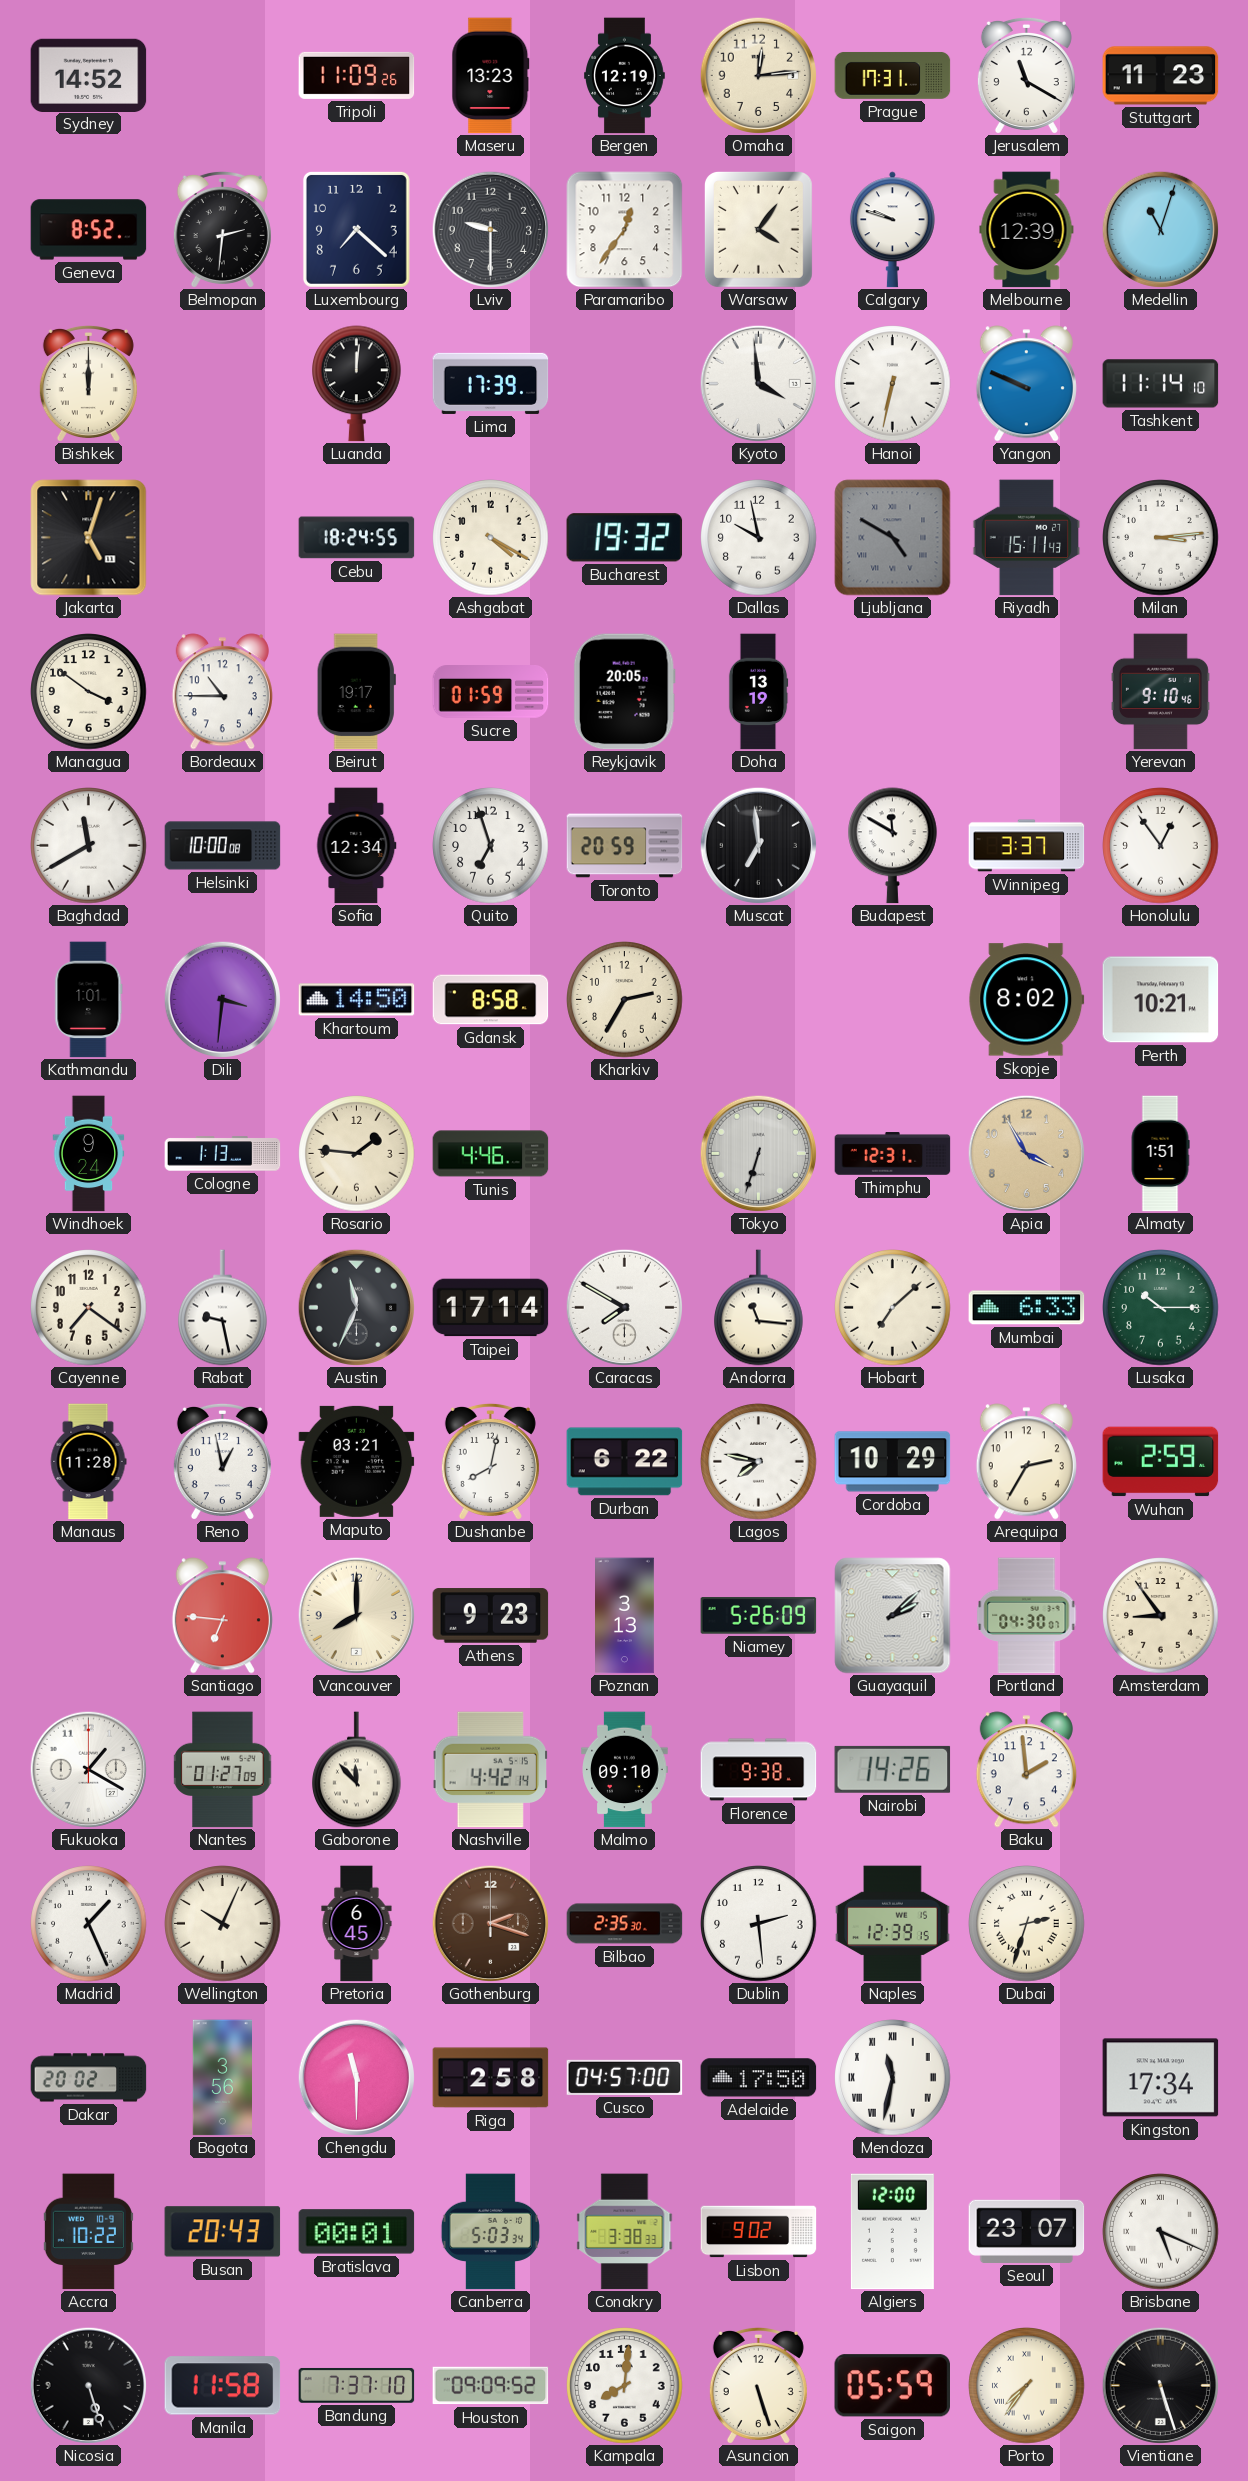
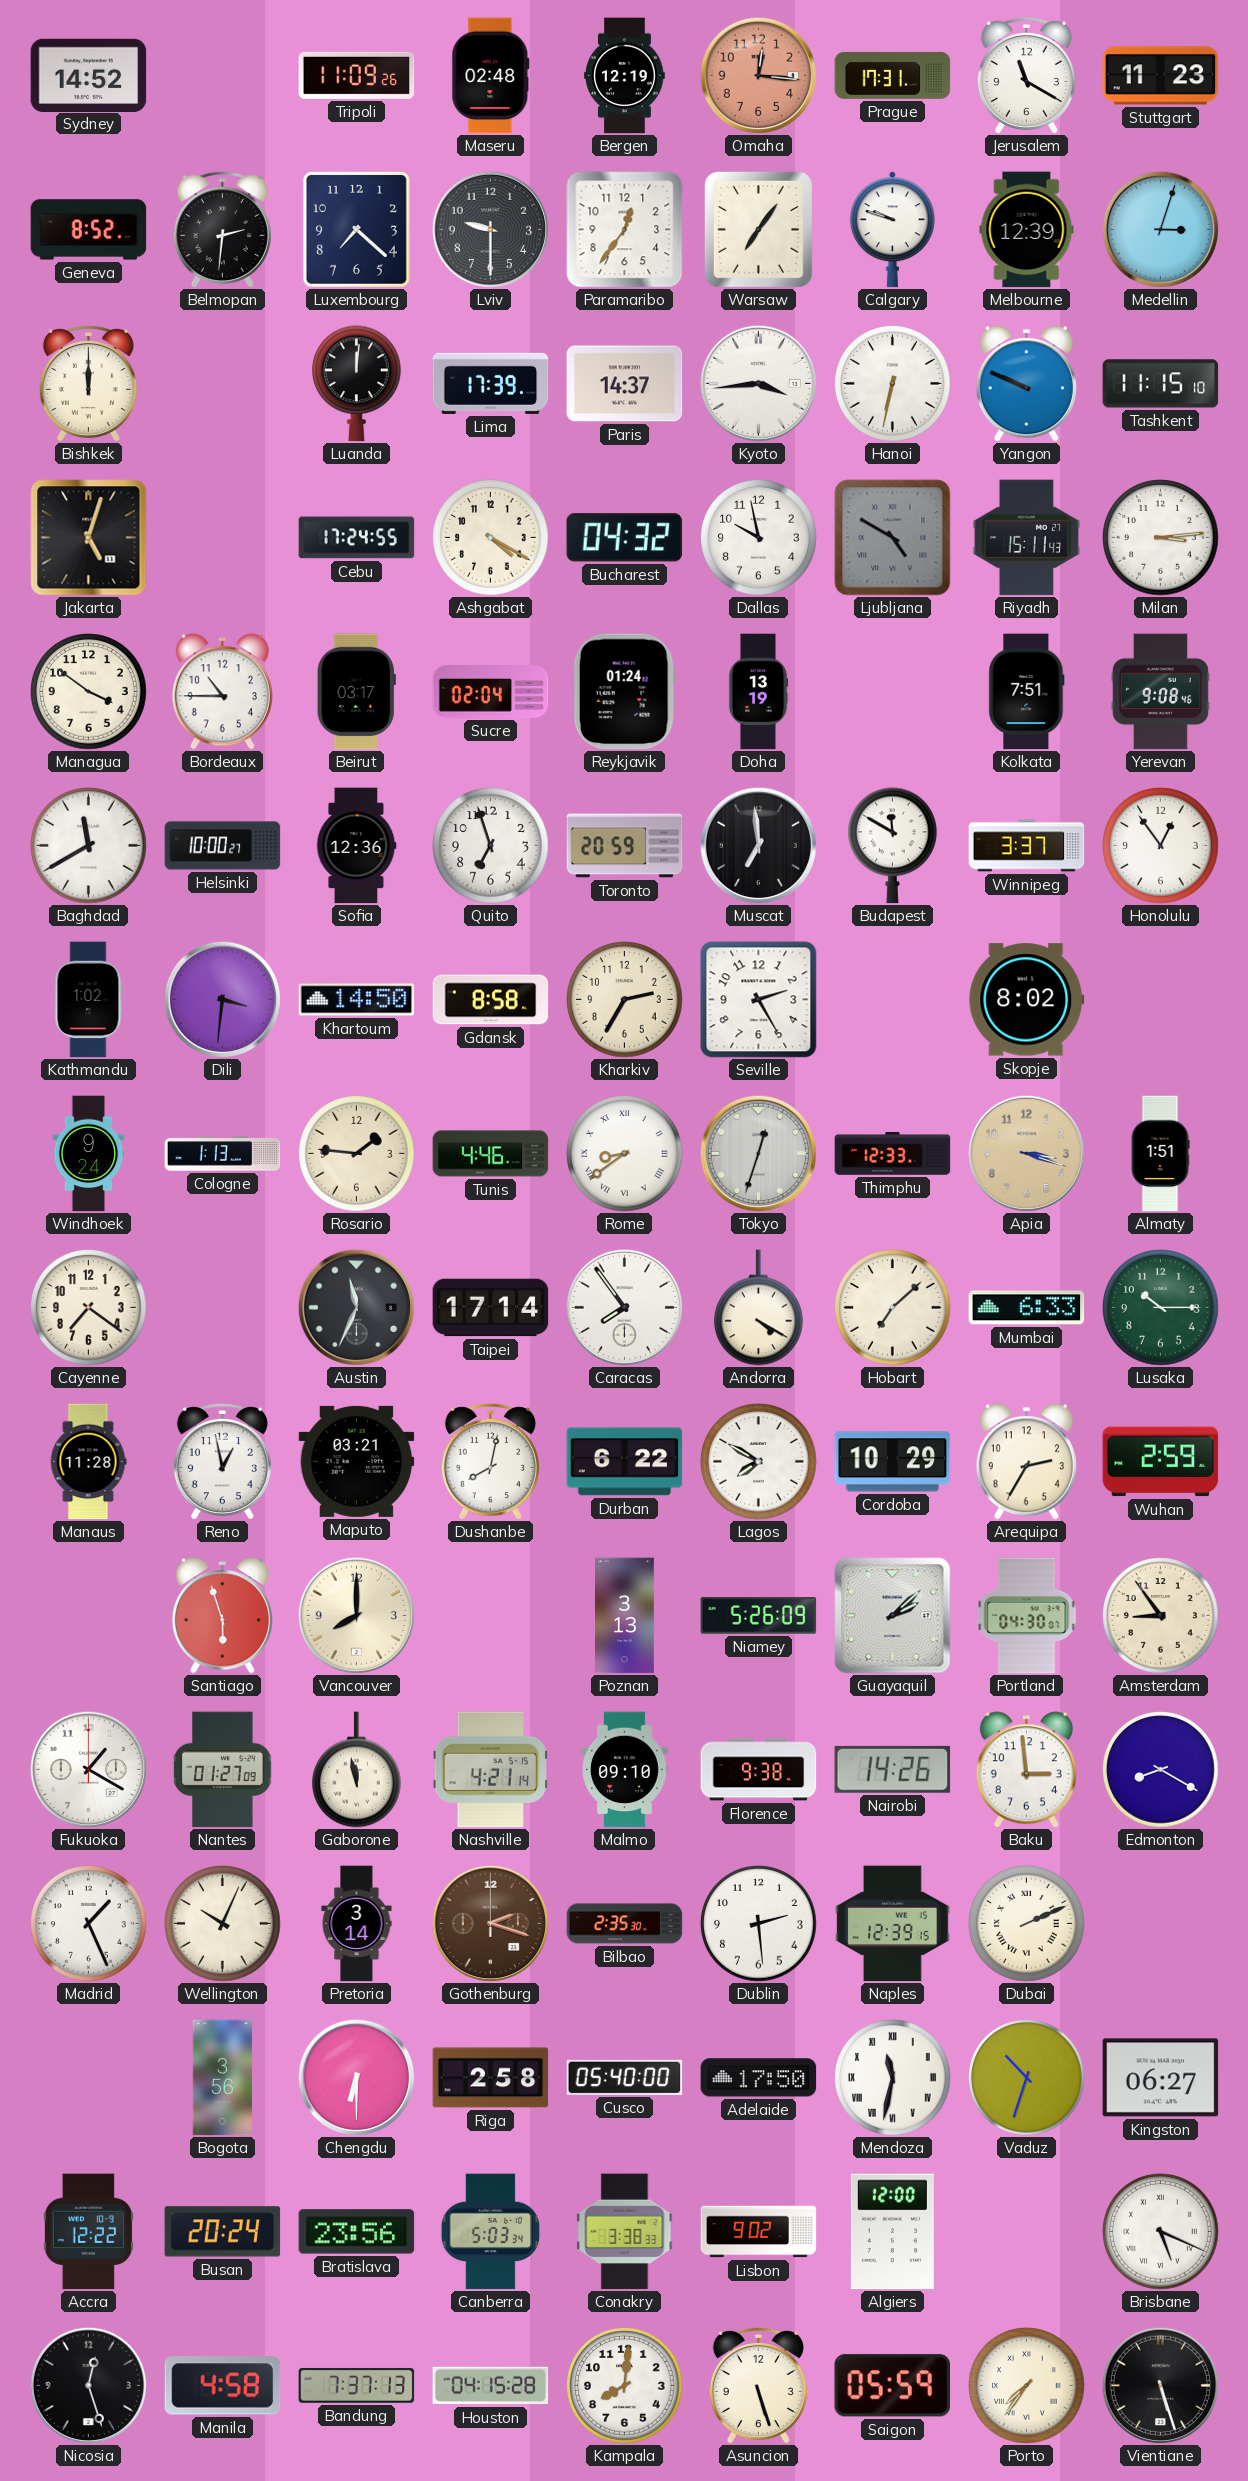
Maseru: 13:23 -> 02:48 (491, 76)
Omaha: 12:14 -> 12:16 (758, 75)
Omaha dial: cream -> salmon (758, 75)
Warsaw: 4:06 -> 7:06 (758, 229)
Medellin: 11:03 -> 3:03 (1160, 229)
Paris: none -> 14:37 (625, 384)
Kyoto: 3:59 -> 3:44 (758, 383)
Tashkent: 11:14 -> 11:15 (1161, 384)
Cebu: 18:24 -> 17:24 (357, 538)
Bucharest: 19:32 -> 04:32 (625, 538)
Beirut: 19:17 -> 03:17 (356, 692)
Sucre: 01:59 -> 02:04 (491, 692)
Reykjavik: 20:05 -> 01:24 (624, 692)
Kolkata: none -> 7:51 (1027, 692)
Yerevan: 9:10 -> 9:08 (1160, 692)
Helsinki: 10:00:08 -> 10:00:27 (223, 846)
Sofia: 12:34 -> 12:36 (357, 846)
Kathmandu: 1:01 -> 1:02 (89, 1000)
Seville: none -> 2:25 (759, 1000)
Perth: 10:21 -> none (1161, 1000)
Rome: none -> 8:39 (625, 1154)
Tokyo: 6:33 -> 12:33 (758, 1153)
Thimphu: 12:31 -> 12:33 (893, 1154)
Apia: 3:55 -> 3:18 (1026, 1153)
Rabat: 9:28 -> none (223, 1308)
Caracas: 7:50 -> 7:54 (624, 1307)
Andorra: 11:16 -> 4:20 (759, 1308)
Lagos: 7:47 -> 7:50 (759, 1462)
Santiago: 6:46 -> 5:57 (222, 1616)
Athens: 9:23 -> none (491, 1616)
Gaborone: 11:53 -> 11:58 (357, 1770)
Nashville: 4:42 -> 4:21 (490, 1770)
Baku: 1:59 -> 2:59 (1026, 1770)
Edmonton: none -> 8:20 (1161, 1770)
Pretoria: 6:45 -> 3:14 (357, 1924)
Dubai: 2:33 -> 2:11 (1027, 1924)
Dakar: 20:02 -> none (89, 2078)
Chengdu: 11:30 -> 6:30 (356, 2077)
Cusco: 04:57 -> 05:40 (625, 2077)
Vaduz: none -> 10:33 (1027, 2078)
Kingston: 17:34 -> 06:27 (1161, 2078)
Accra: 10:22 -> 12:22 (88, 2232)
Busan: 20:43 -> 20:24 (223, 2232)
Bratislava: 00:01 -> 23:56 (357, 2232)
Seoul: 23:07 -> none (1027, 2231)
Nicosia: 5:27 -> 12:27 (88, 2385)
Manila: 11:58 -> 4:58 (223, 2386)
Bandung: 7:37:10 -> 7:37:13 (357, 2385)
Houston: 09:09 -> 04:15 (491, 2386)
